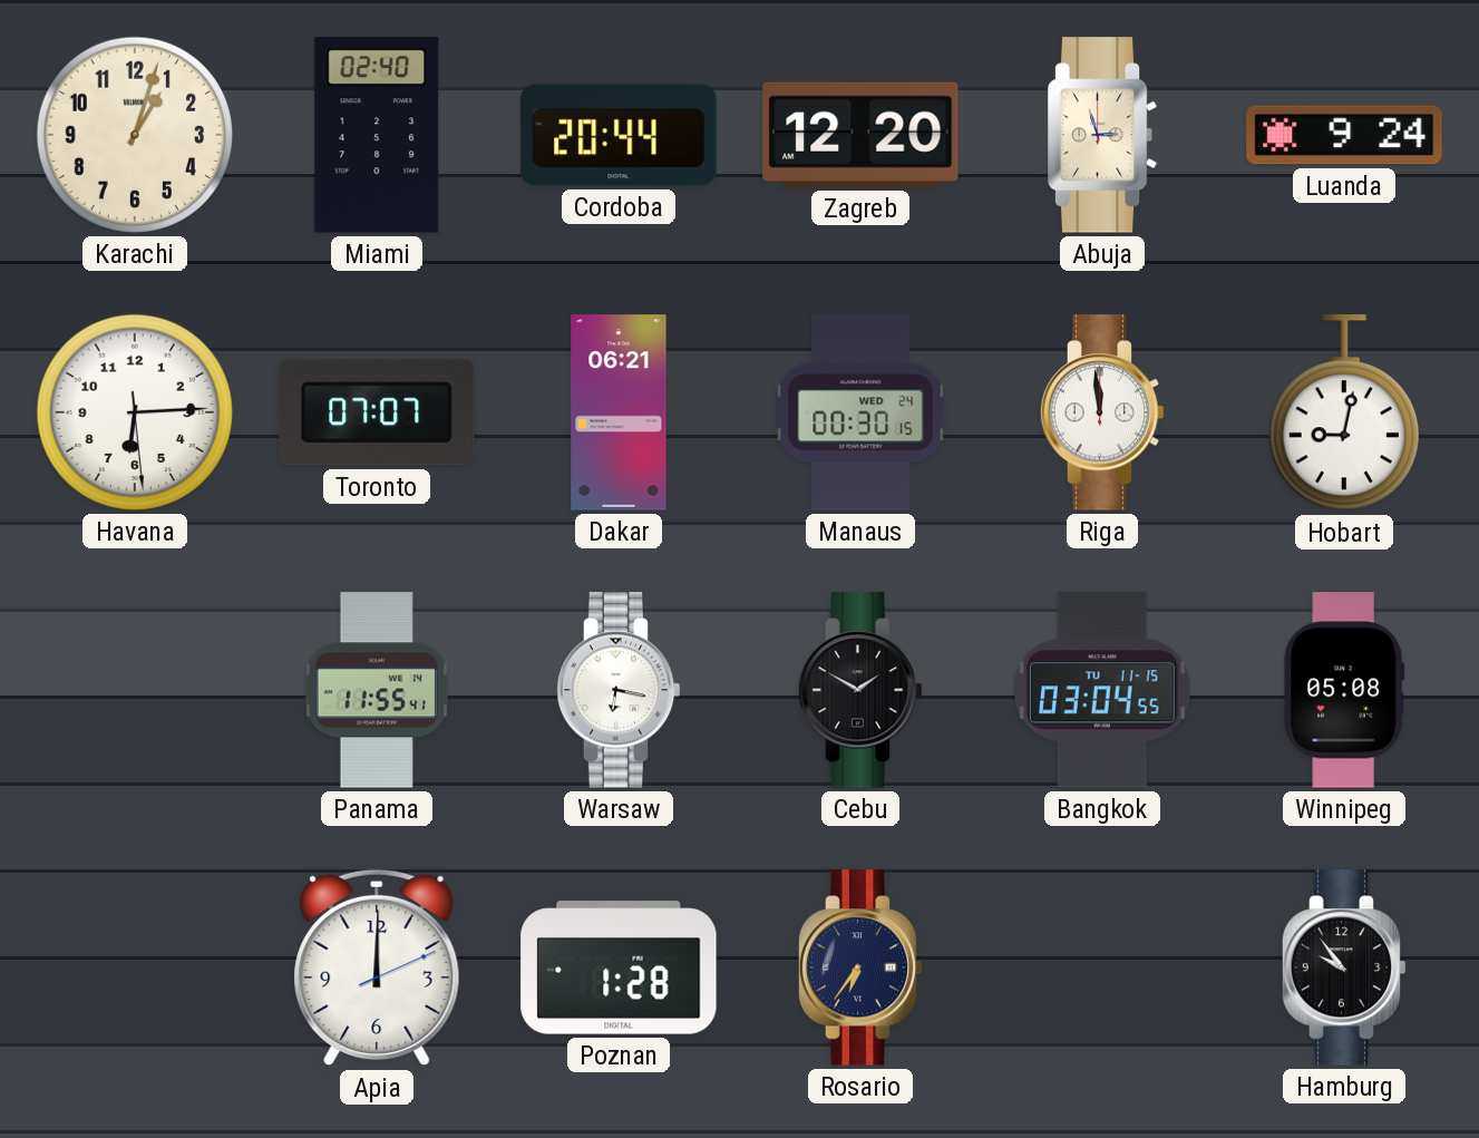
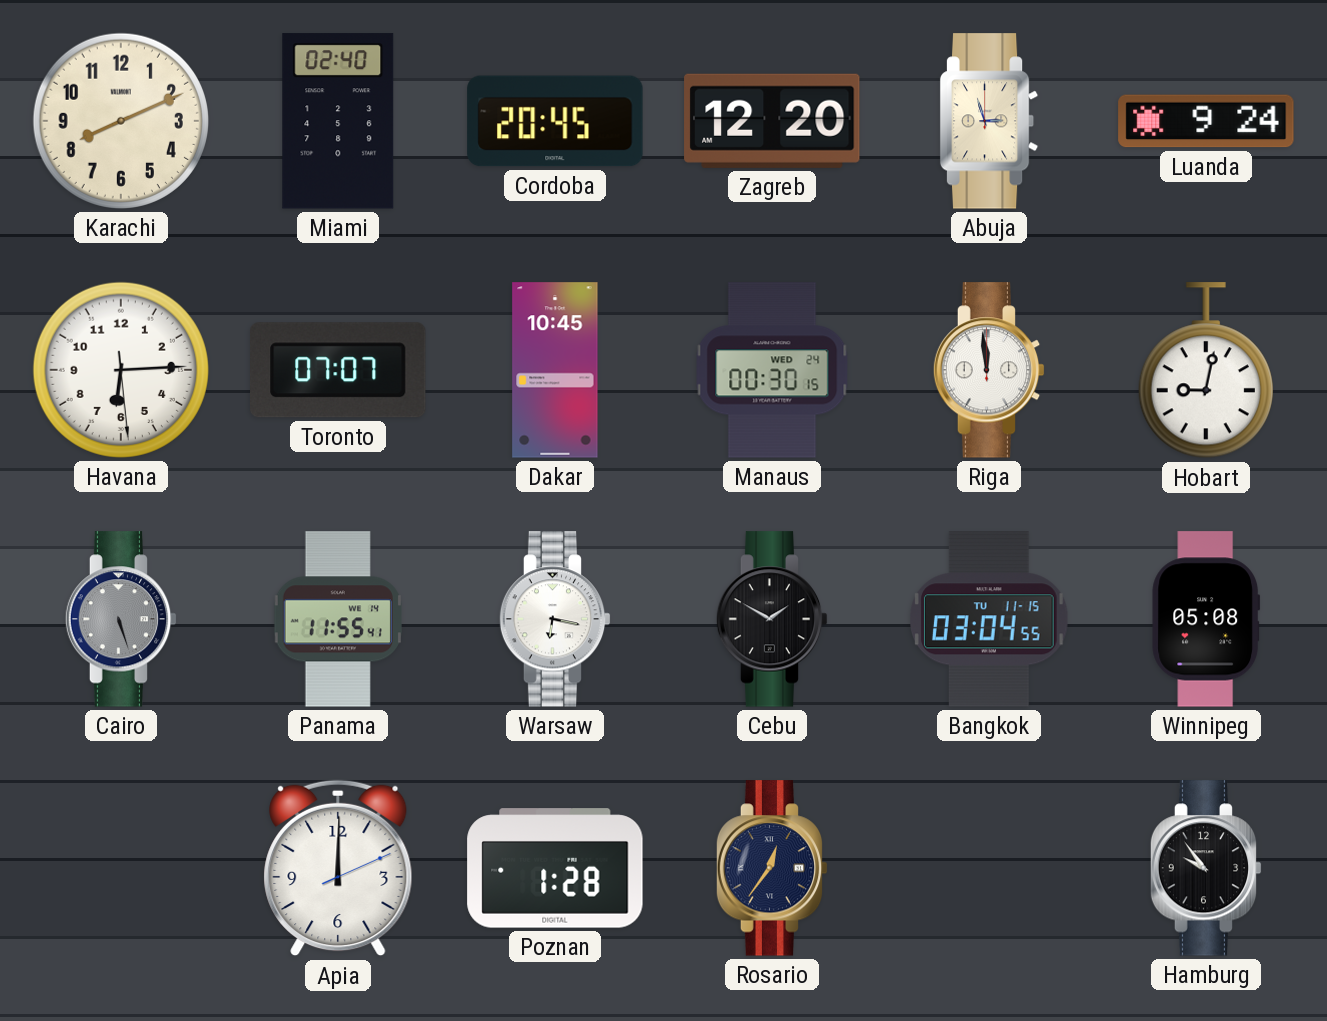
Karachi: 1:03 -> 8:11 (121, 121)
Cordoba: 20:44 -> 20:45 (555, 121)
Dakar: 06:21 -> 10:45 (555, 370)
Cairo: none -> 5:27 (121, 619)
Rosario: 6:36 -> 12:36 (772, 868)
